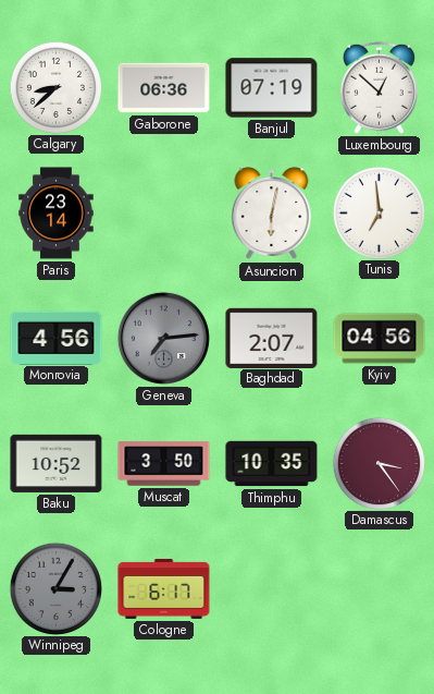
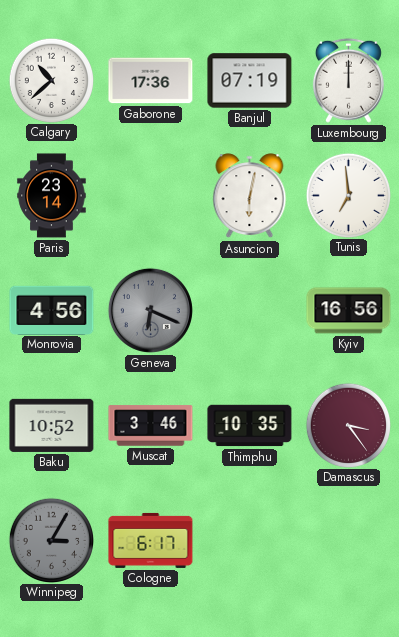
Calgary: 8:38 -> 10:38 (51, 80)
Gaborone: 06:36 -> 17:36 (151, 81)
Luxembourg: 12:52 -> 12:00 (348, 80)
Geneva: 7:14 -> 6:19 (150, 310)
Baghdad: 2:07 -> none (272, 338)
Kyiv: 04:56 -> 16:56 (349, 311)
Muscat: 3:50 -> 3:46 (151, 426)
